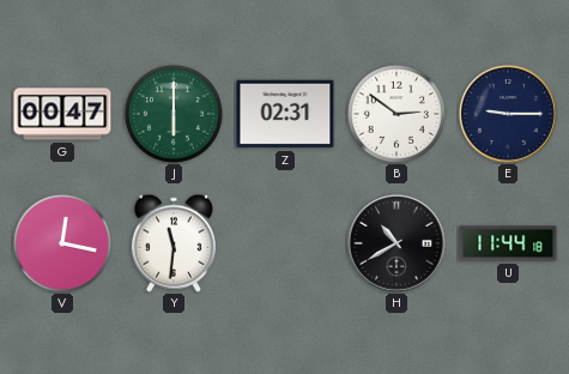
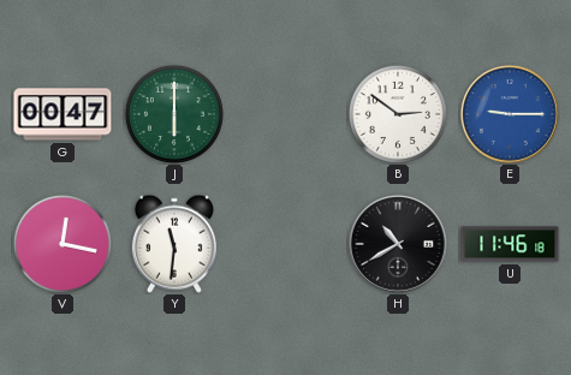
Z: 02:31 -> none (285, 114)
E dial: navy -> blue (510, 114)
U: 11:44 -> 11:46 (510, 244)
